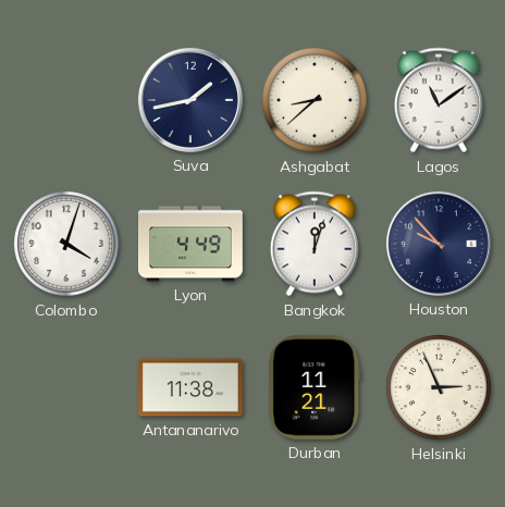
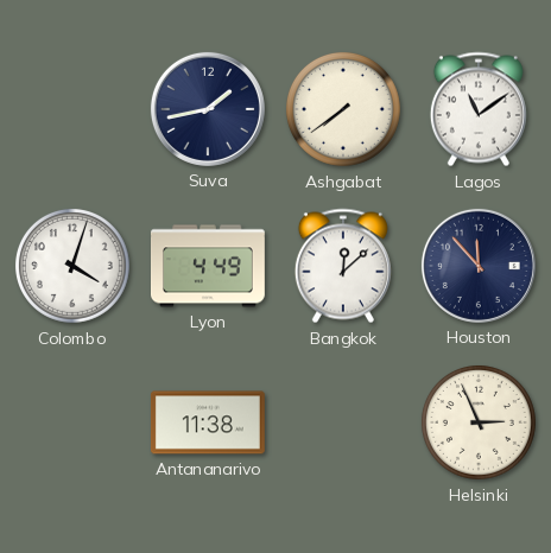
Ashgabat: 8:38 -> 7:39 (343, 109)
Bangkok: 12:03 -> 12:08 (343, 266)
Houston: 9:53 -> 11:53 (479, 266)
Durban: 11:21 -> none (315, 387)
